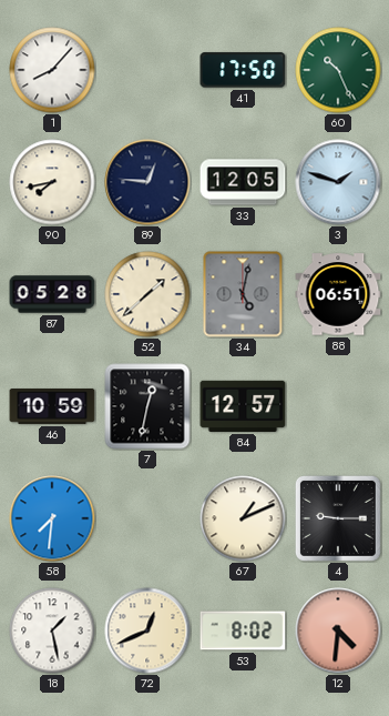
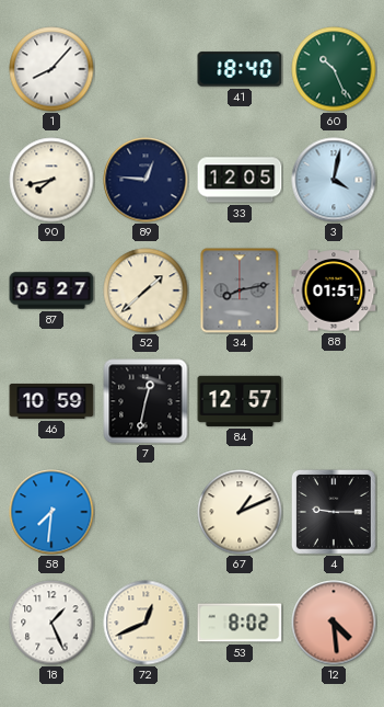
41: 17:50 -> 18:40 (240, 69)
3: 1:48 -> 4:02 (334, 180)
87: 05:28 -> 05:27 (51, 290)
34: 5:02 -> 8:13 (240, 290)
88: 06:51 -> 01:51 (334, 290)
18: 1:28 -> 1:26 (51, 623)
12: 4:31 -> 4:29 (334, 623)
